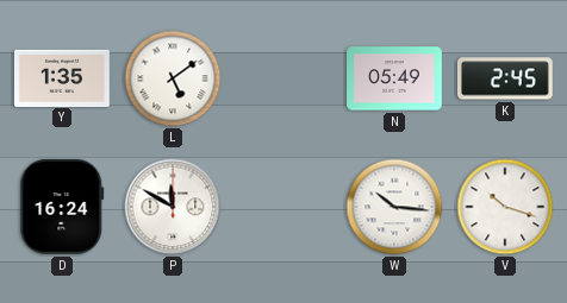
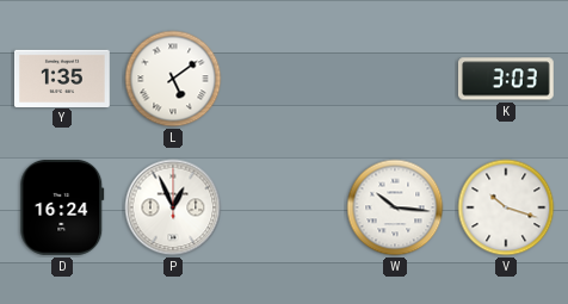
N: 05:49 -> none (395, 78)
K: 2:45 -> 3:03 (506, 79)
P: 11:50 -> 12:56 (173, 207)
